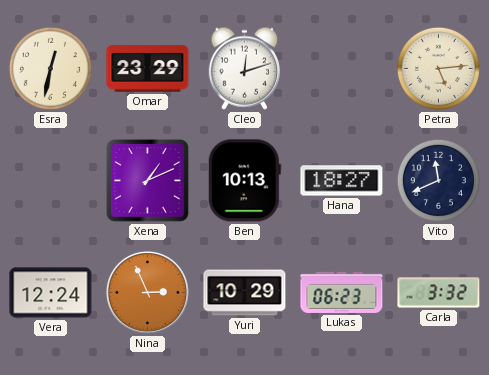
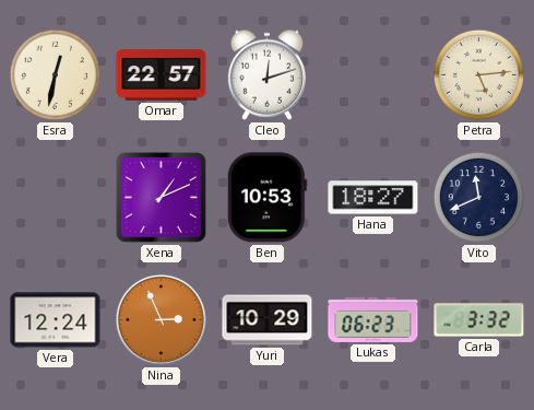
Omar: 23:29 -> 22:57 (162, 75)
Ben: 10:13 -> 10:53 (266, 198)
